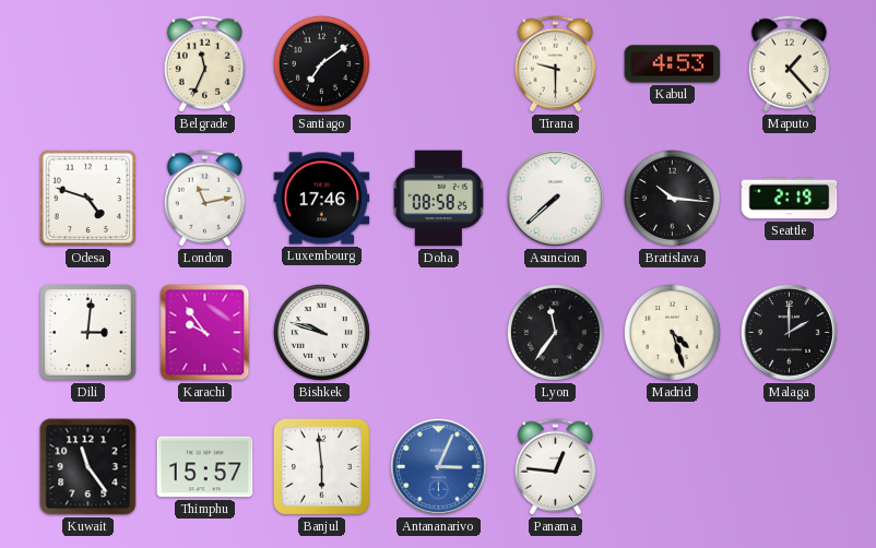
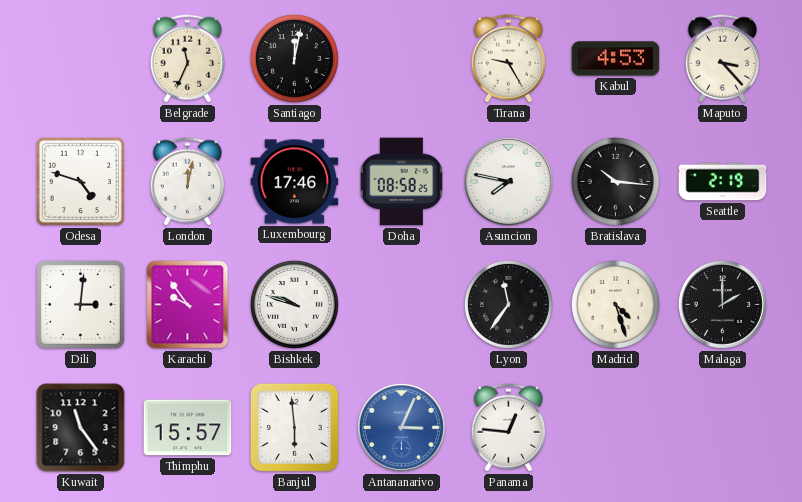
Santiago: 7:09 -> 12:02 (294, 58)
Tirana: 9:30 -> 9:25 (509, 59)
Maputo: 1:23 -> 3:23 (723, 59)
London: 11:13 -> 12:02 (188, 182)
Asuncion: 7:38 -> 7:47 (508, 181)
